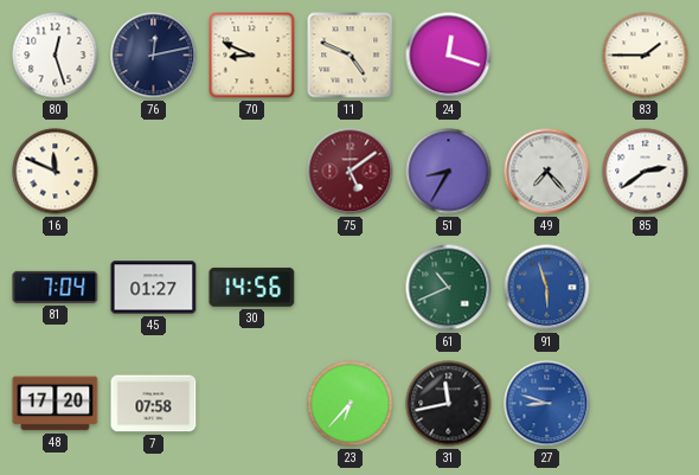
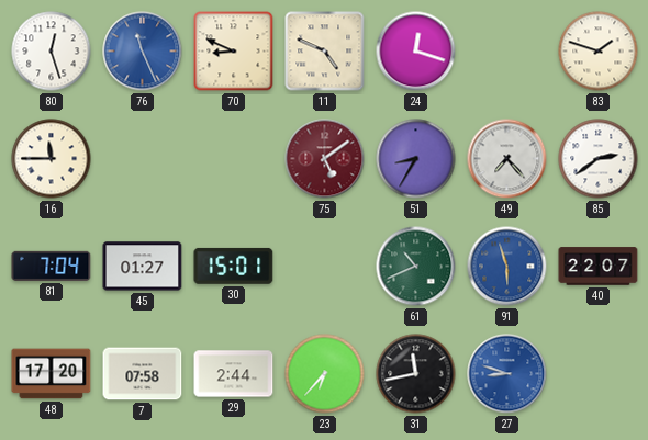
76: 12:13 -> 11:26 (143, 52)
76 dial: navy -> blue (143, 52)
83: 1:45 -> 1:48 (599, 52)
16: 11:49 -> 11:45 (52, 159)
30: 14:56 -> 15:01 (234, 266)
40: none -> 22:07 (599, 267)
29: none -> 2:44 (234, 374)
